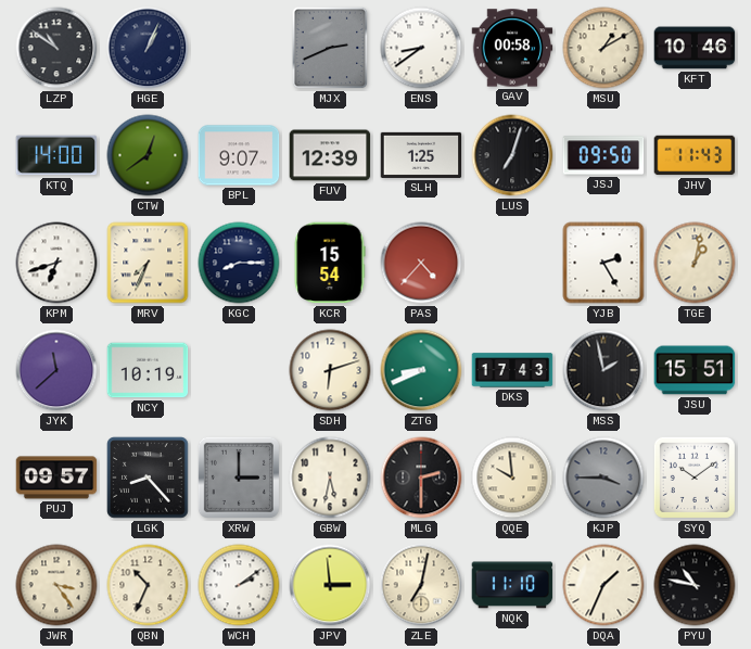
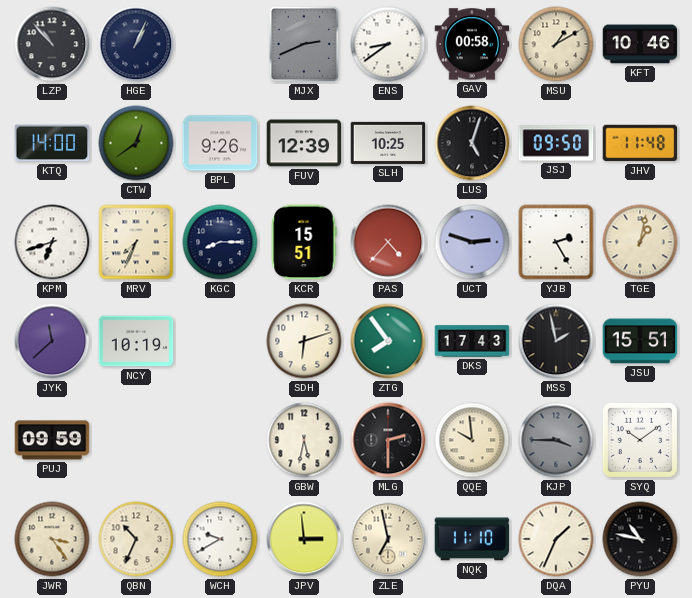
LZP: 10:51 -> 10:53 (52, 44)
BPL: 9:07 -> 9:26 (220, 143)
SLH: 1:25 -> 10:25 (388, 143)
LUS: 7:03 -> 5:03 (472, 143)
JHV: 11:43 -> 11:48 (640, 143)
KCR: 15:54 -> 15:51 (304, 242)
UCT: none -> 2:48 (472, 242)
ZTG: 8:41 -> 7:54 (388, 341)
PUJ: 09:57 -> 09:59 (52, 440)
LGK: 8:23 -> none (148, 478)
XRW: 3:00 -> none (239, 478)
WCH: 2:09 -> 9:40 (220, 539)
ZLE: 7:02 -> 6:58 (388, 539)
